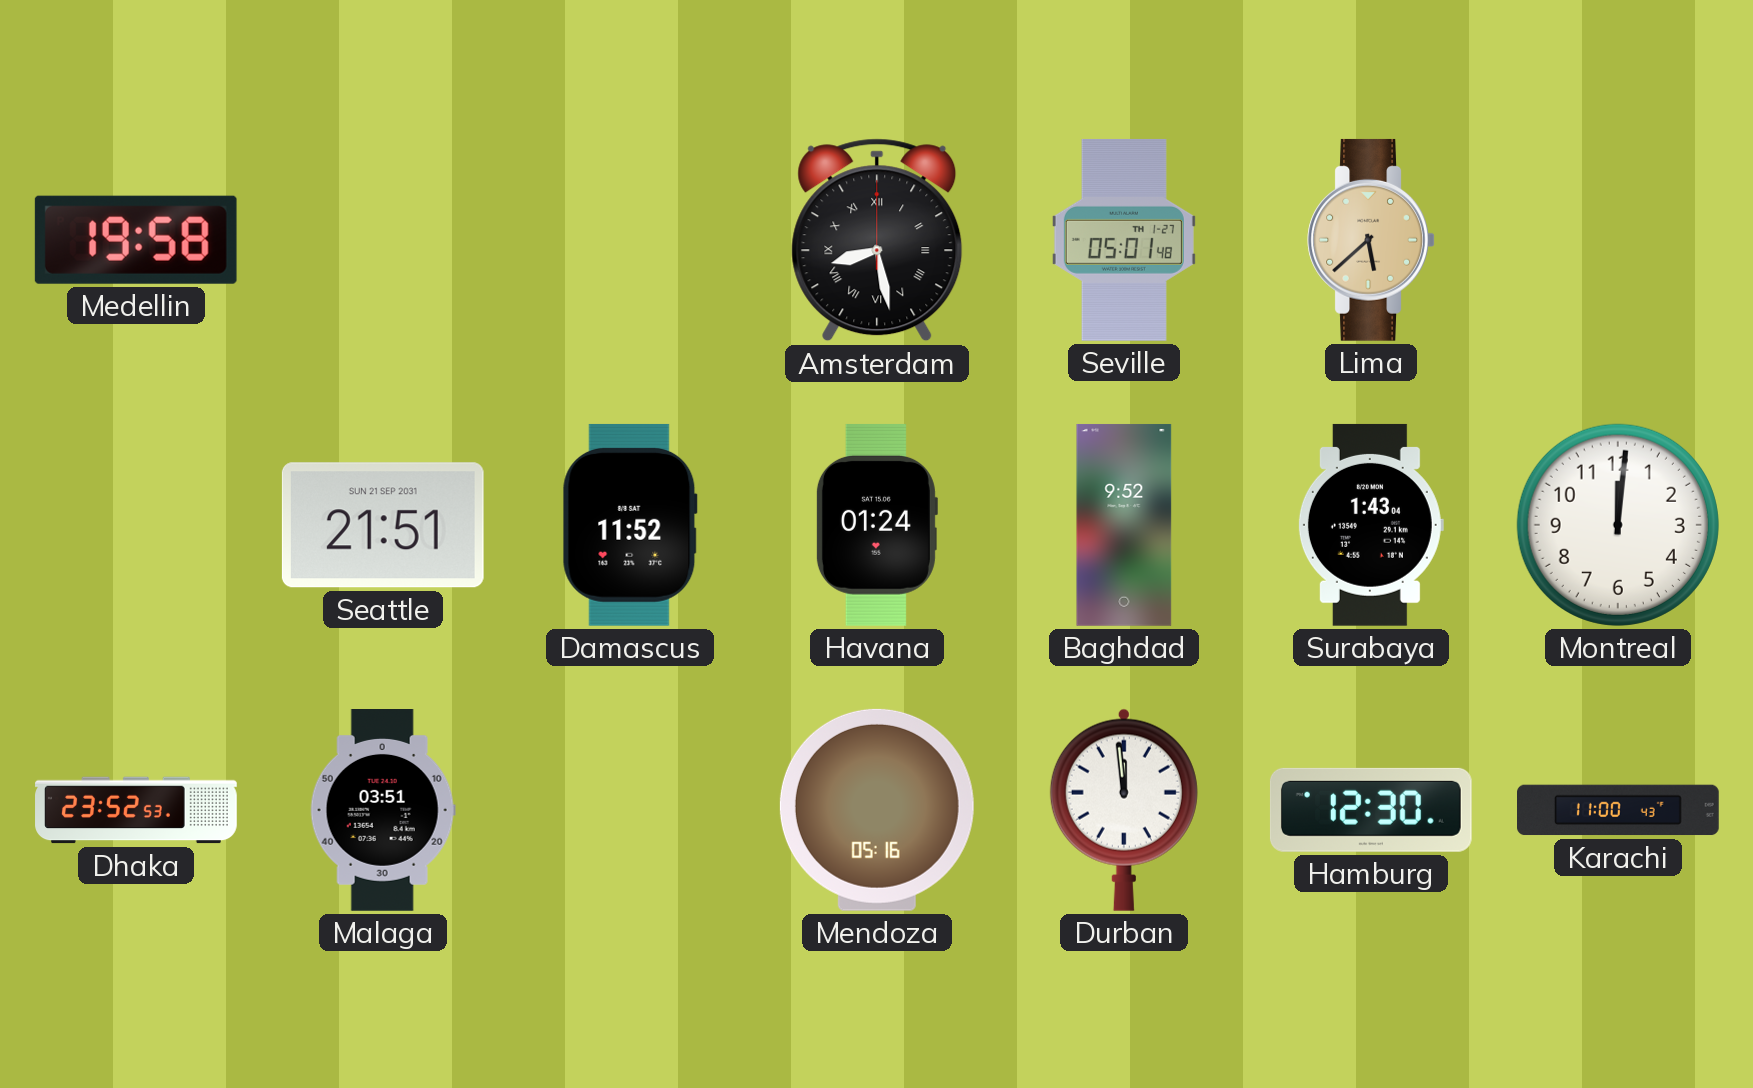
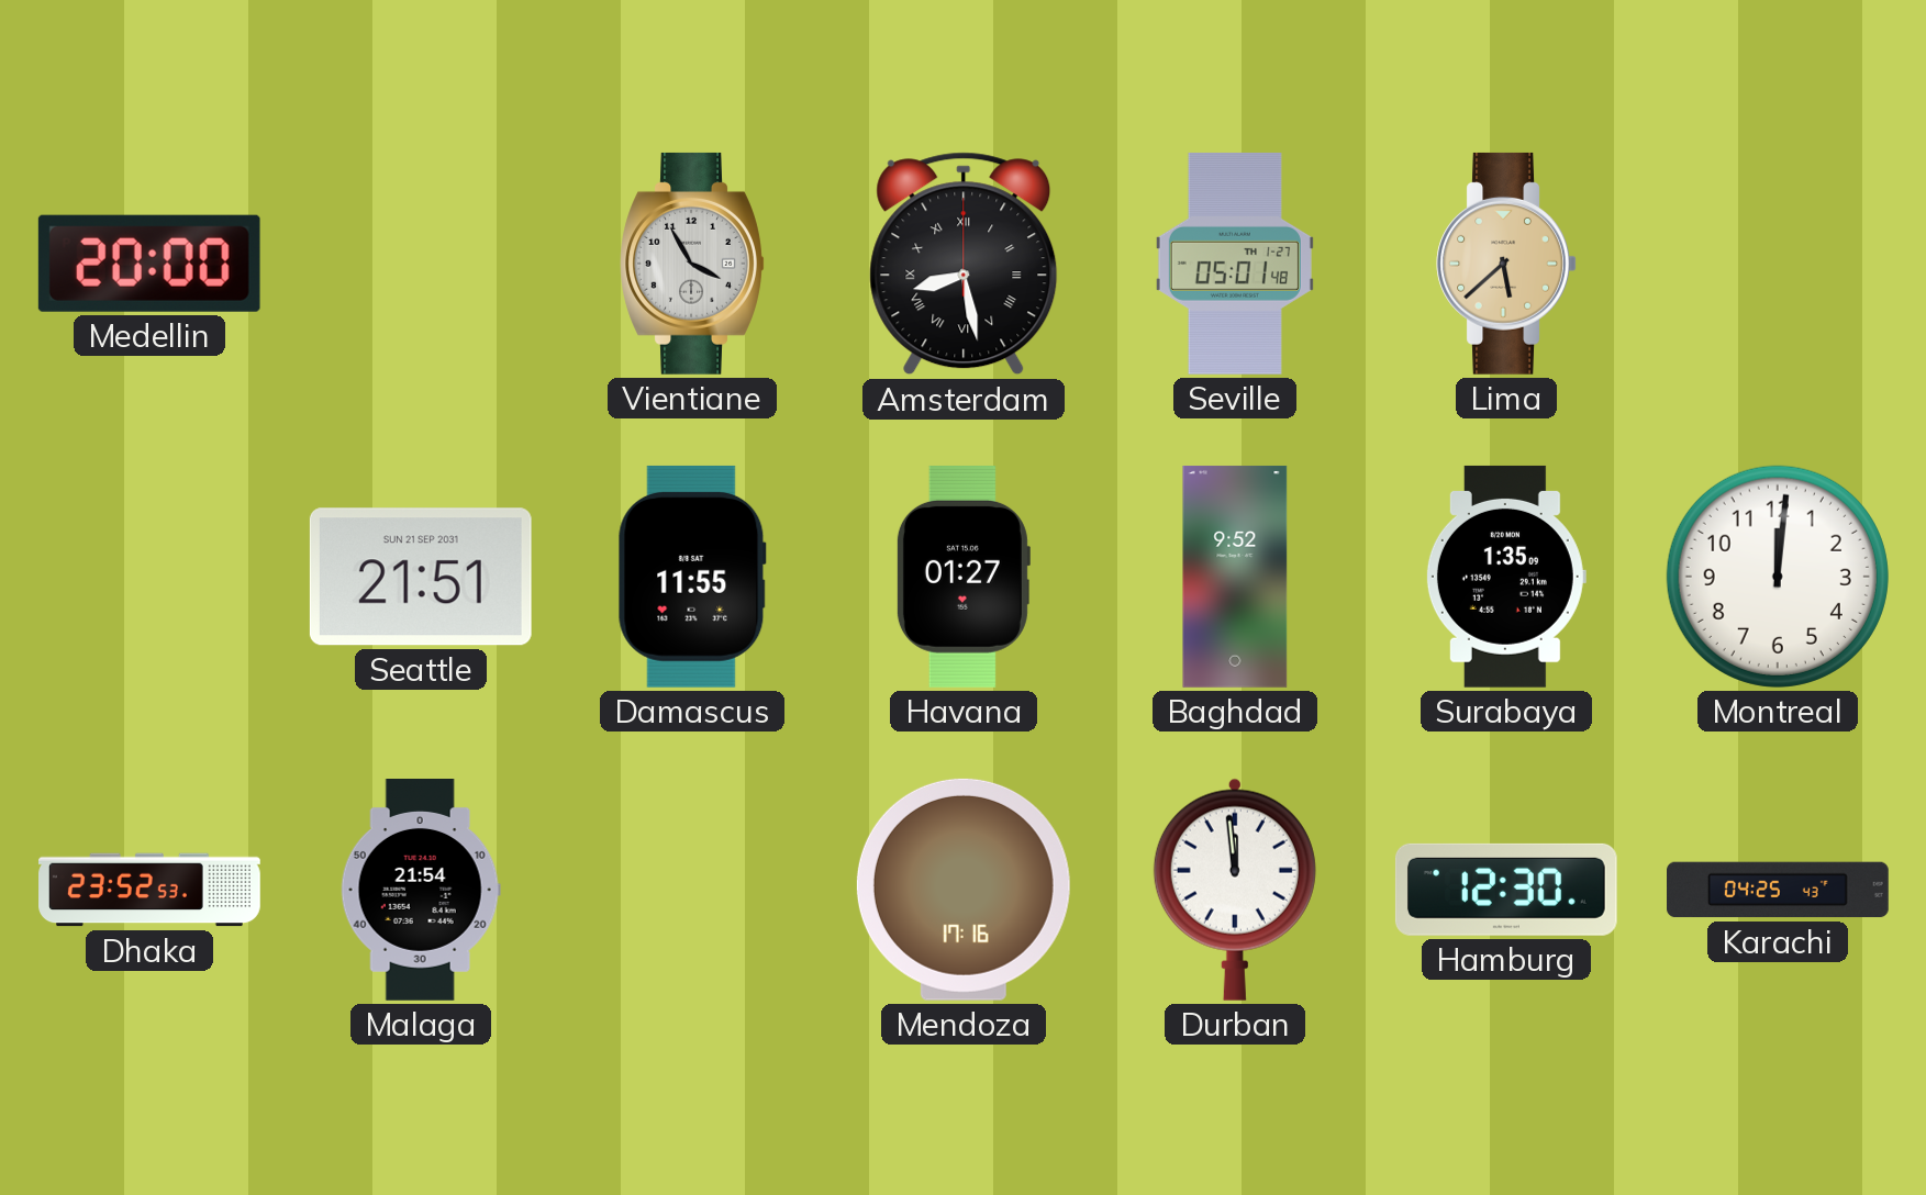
Medellin: 19:58 -> 20:00 (149, 264)
Vientiane: none -> 3:55 (692, 264)
Damascus: 11:52 -> 11:55 (692, 577)
Havana: 01:24 -> 01:27 (962, 577)
Surabaya: 1:43 -> 1:35 (1505, 577)
Malaga: 03:51 -> 21:54 (421, 891)
Mendoza: 05:16 -> 17:16 (964, 890)
Karachi: 11:00 -> 04:25 (1779, 890)
